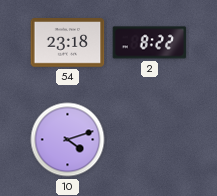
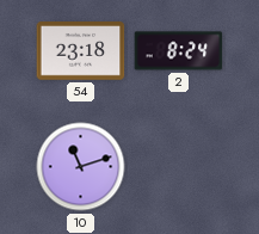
2: 8:22 -> 8:24 (179, 51)
10: 4:12 -> 11:12 (81, 167)
